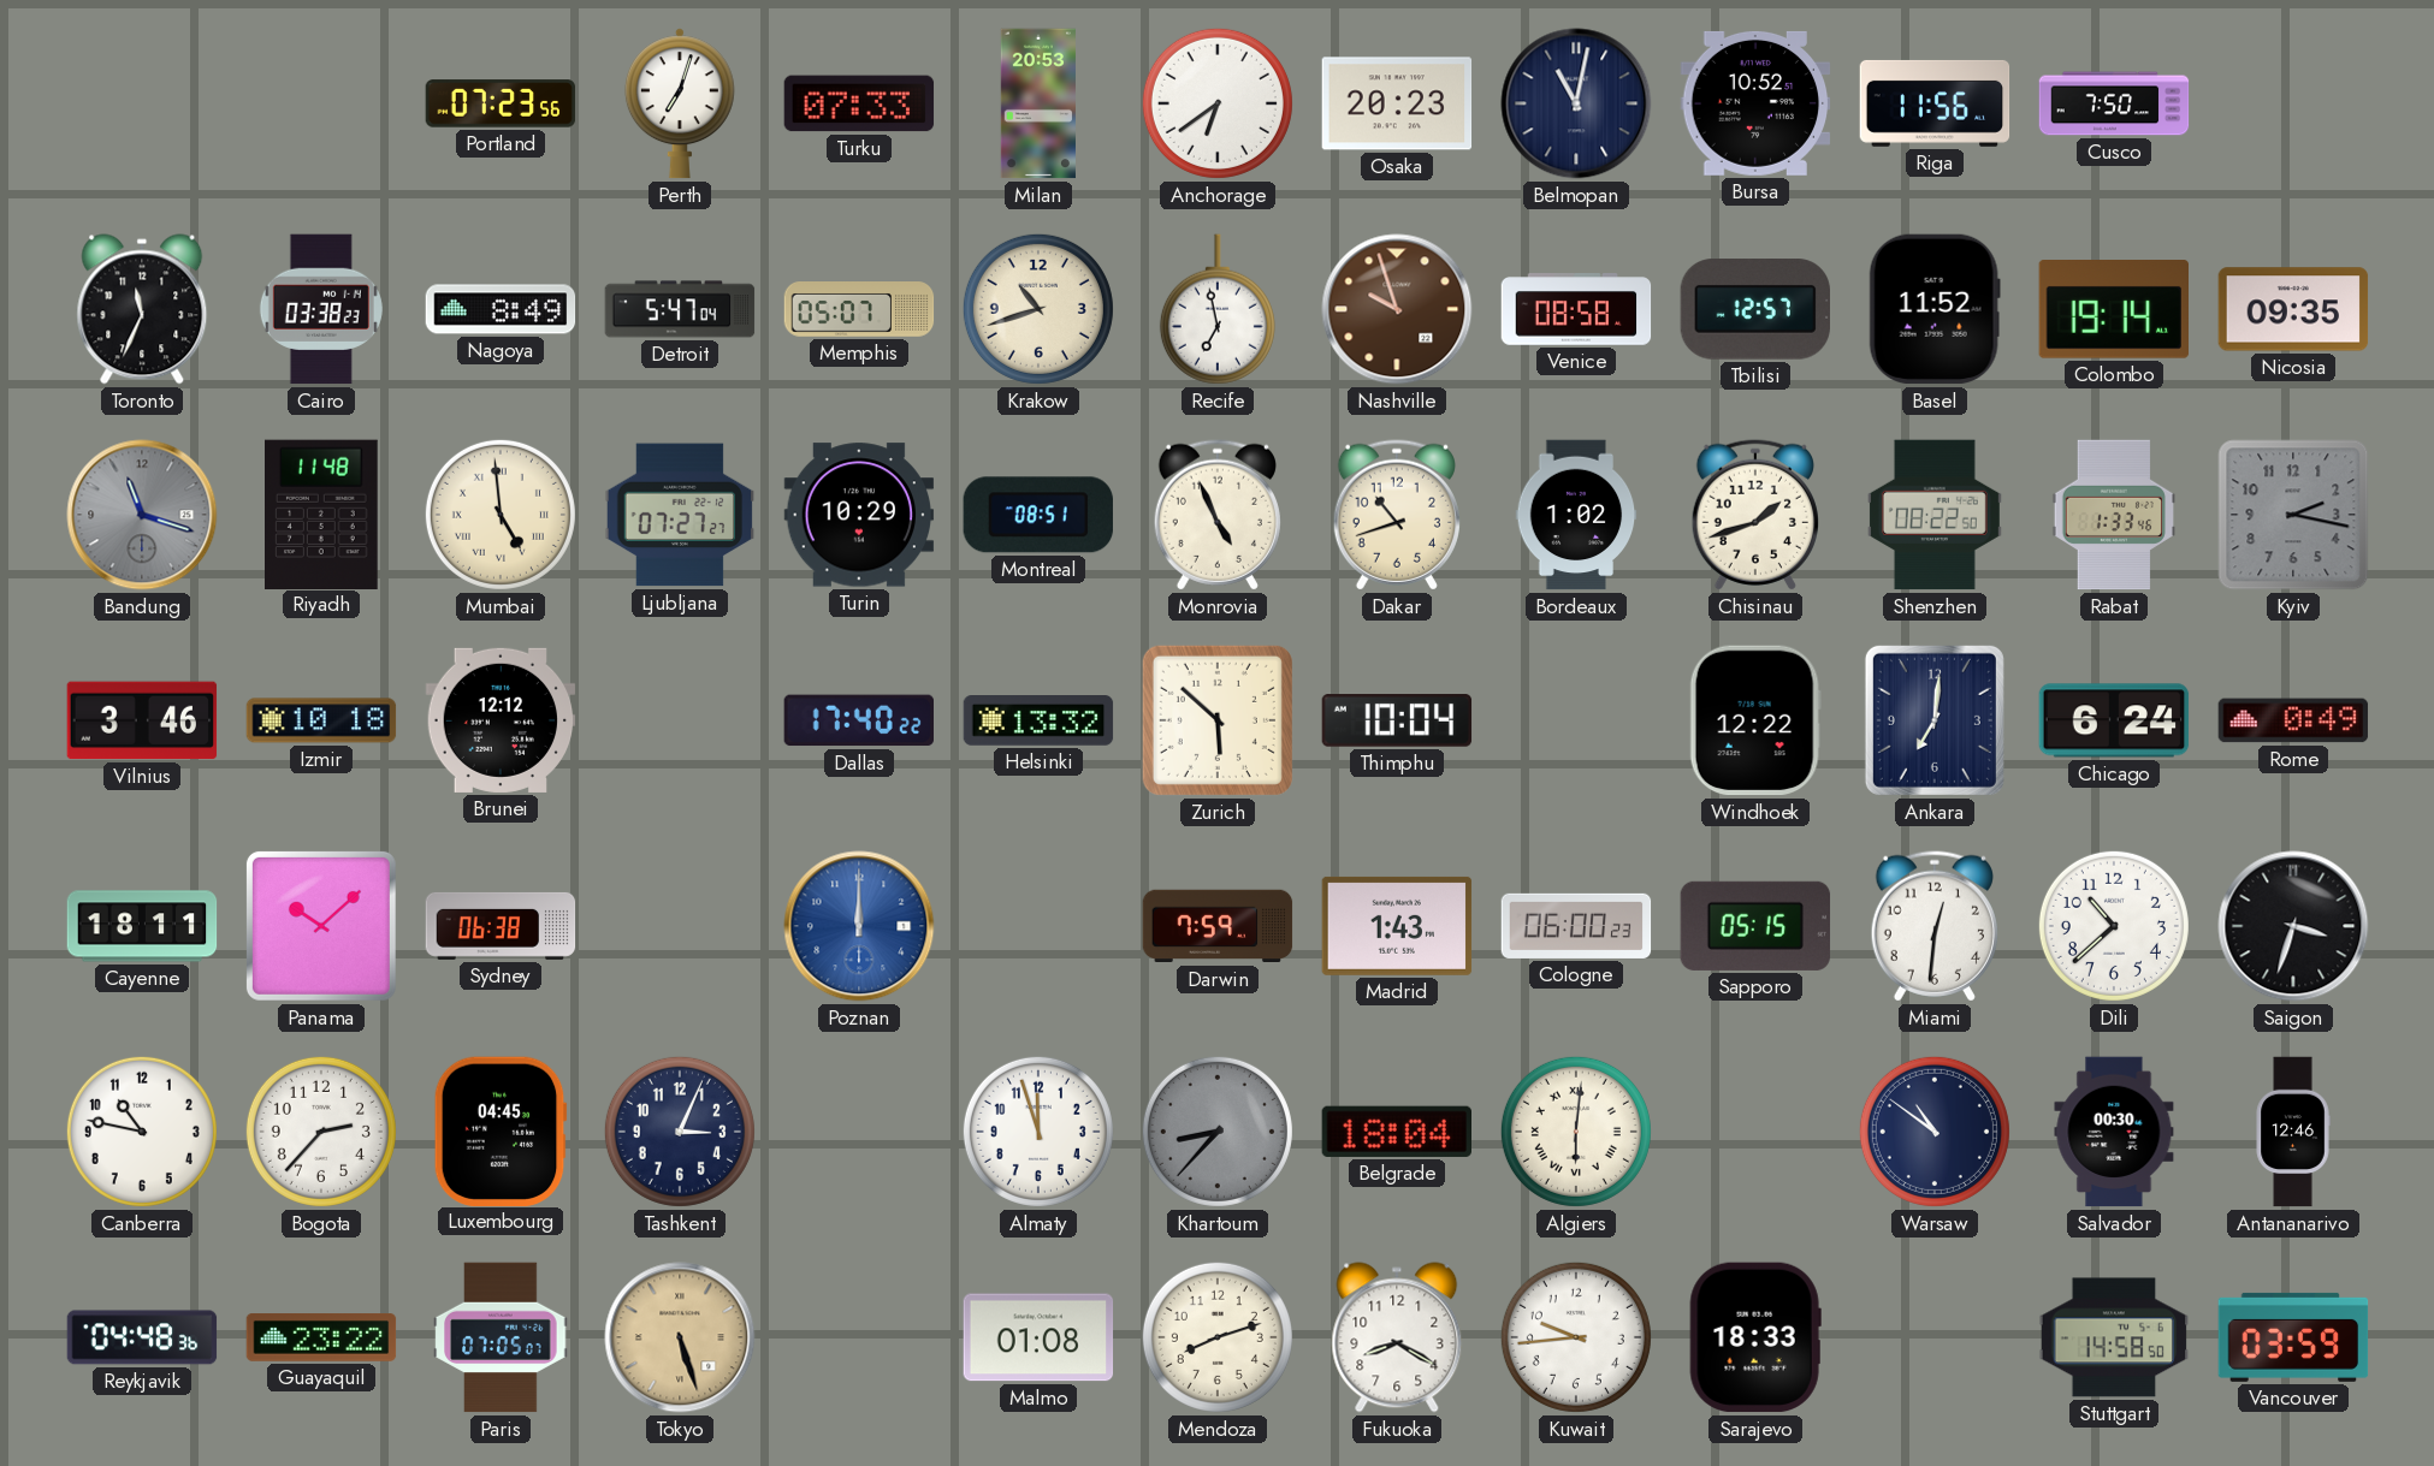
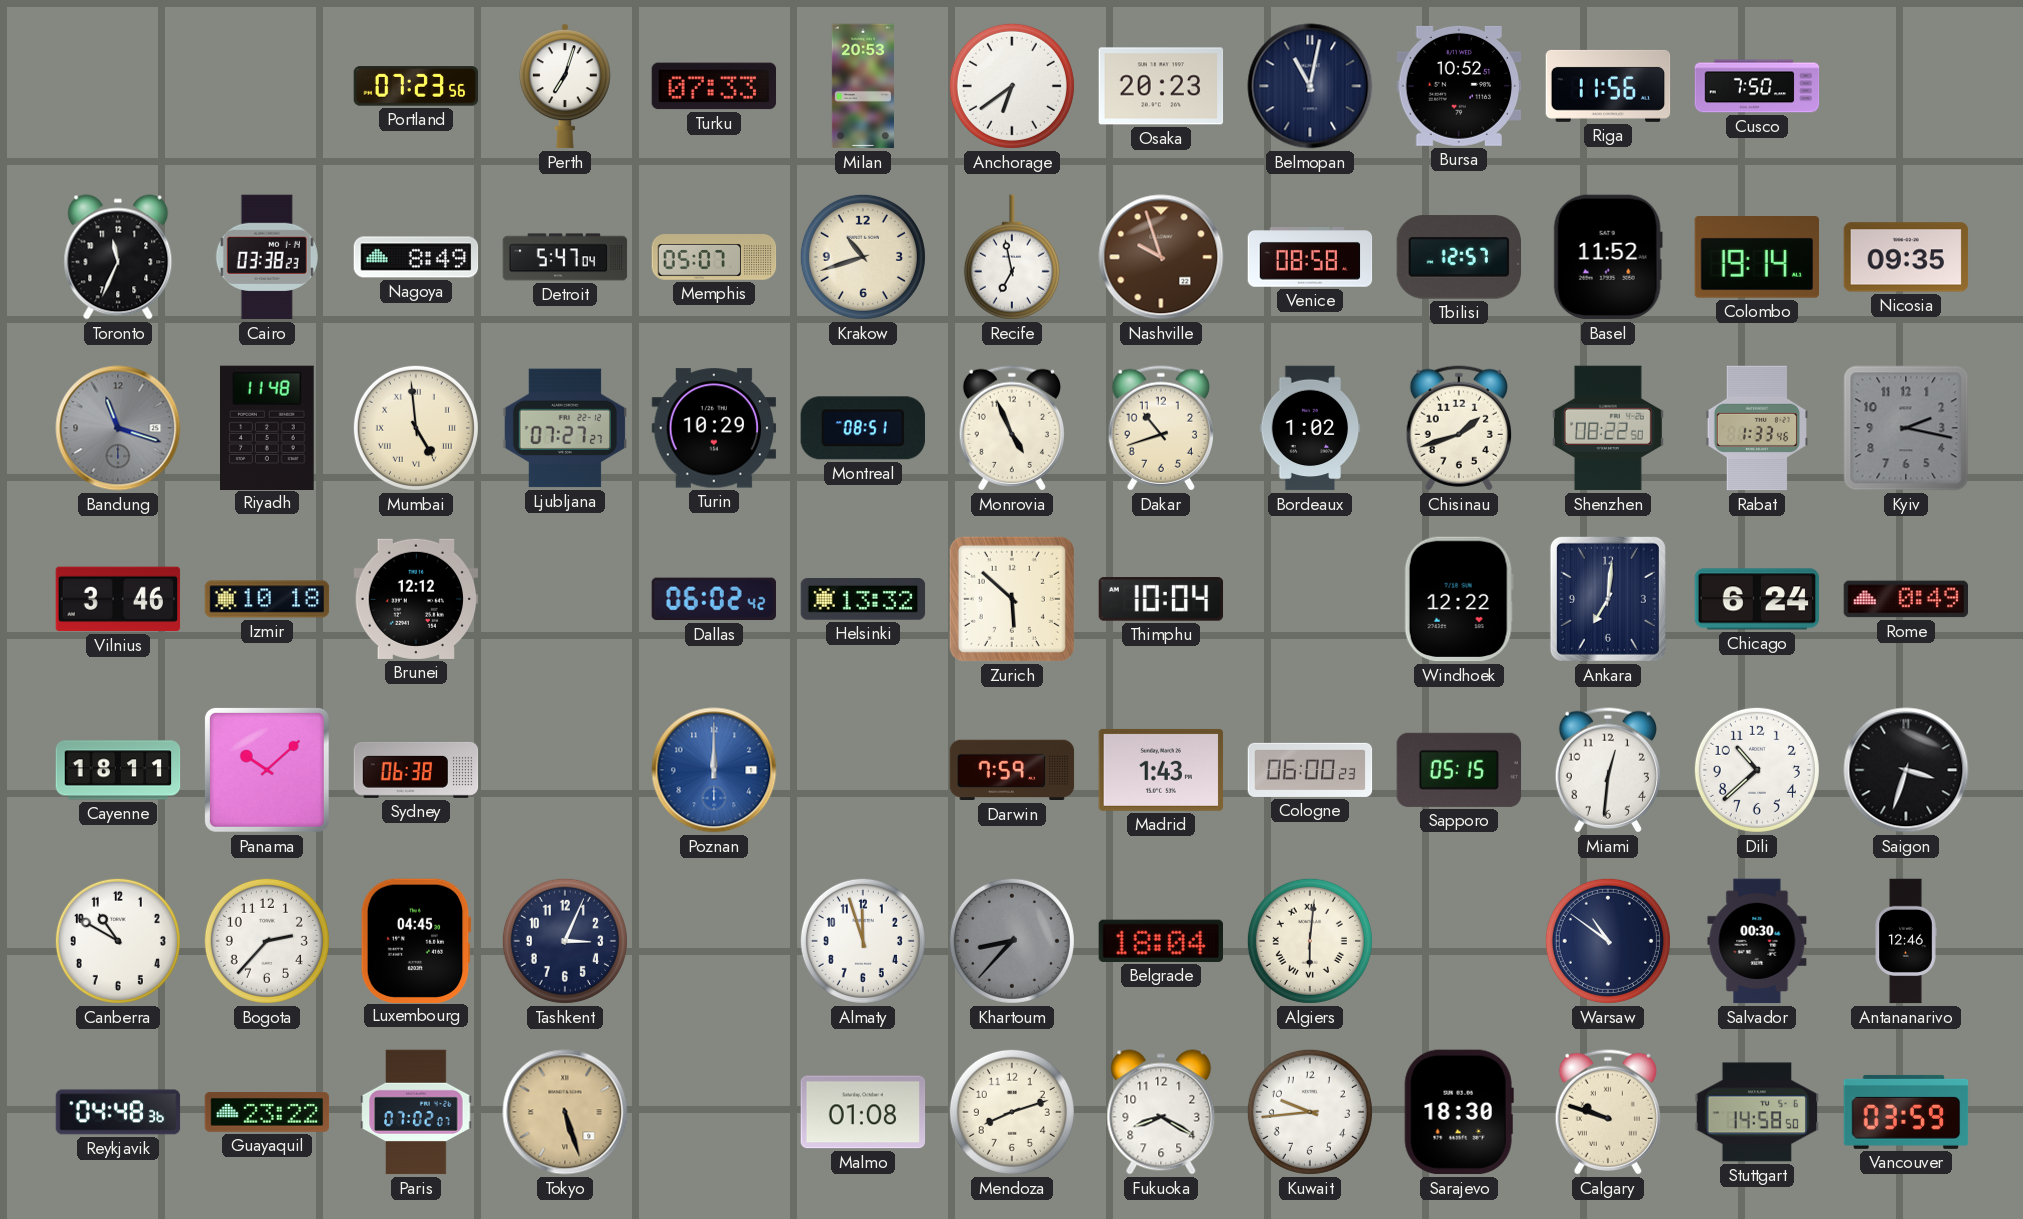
Dallas: 17:40 -> 06:02 (713, 599)
Canberra: 10:47 -> 10:50 (118, 941)
Paris: 07:05 -> 07:02 (416, 1112)
Sarajevo: 18:33 -> 18:30 (1459, 1112)
Calgary: none -> 9:48 (1608, 1112)
